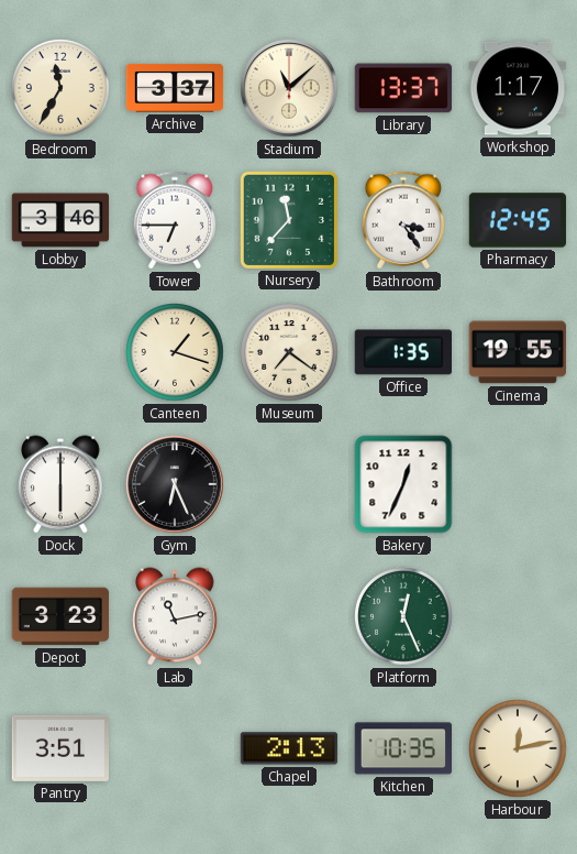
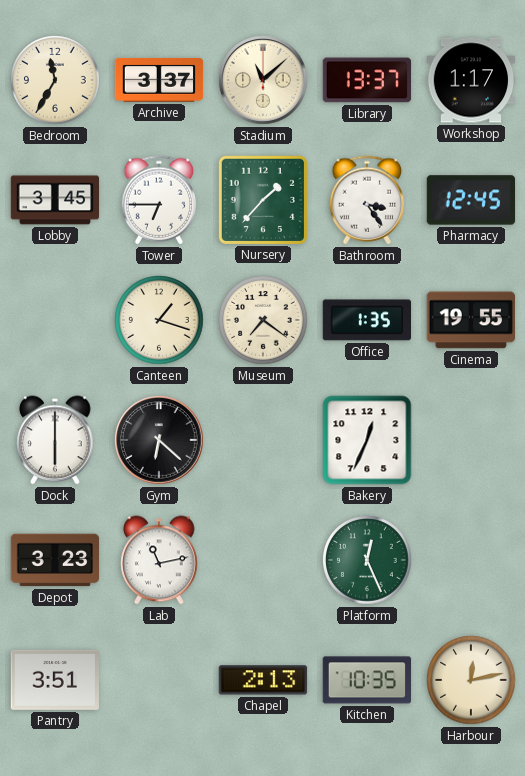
Lobby: 3:46 -> 3:45 (55, 200)
Nursery: 11:37 -> 1:37 (262, 199)
Gym: 6:26 -> 6:22 (159, 440)
